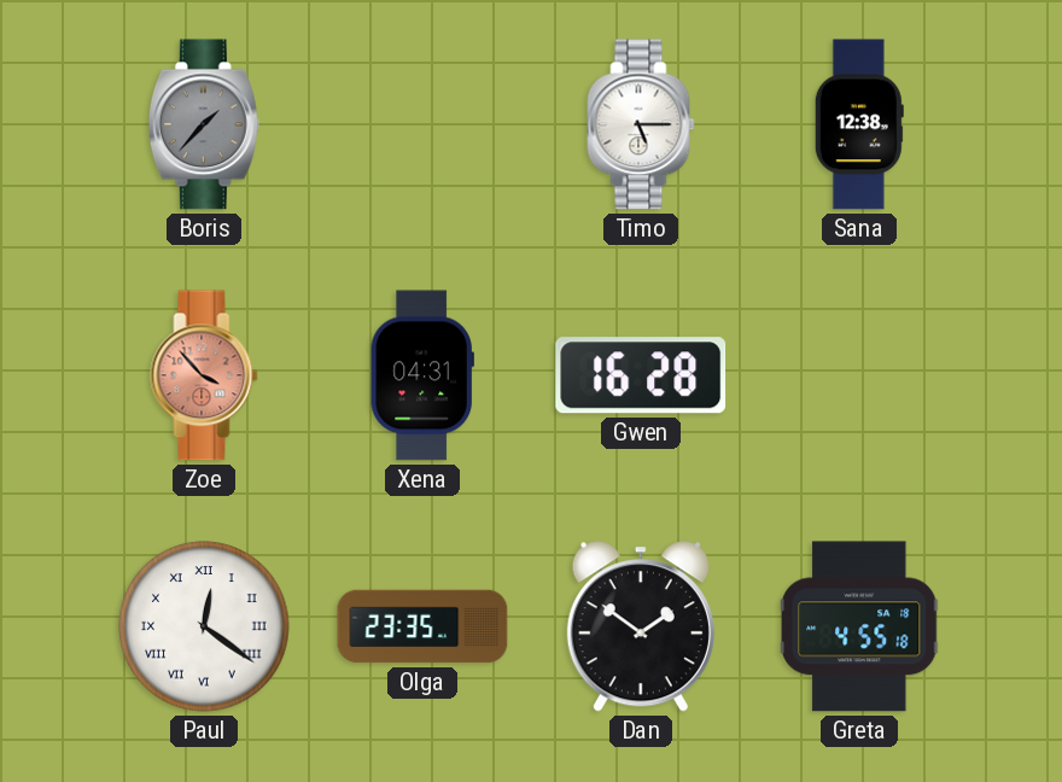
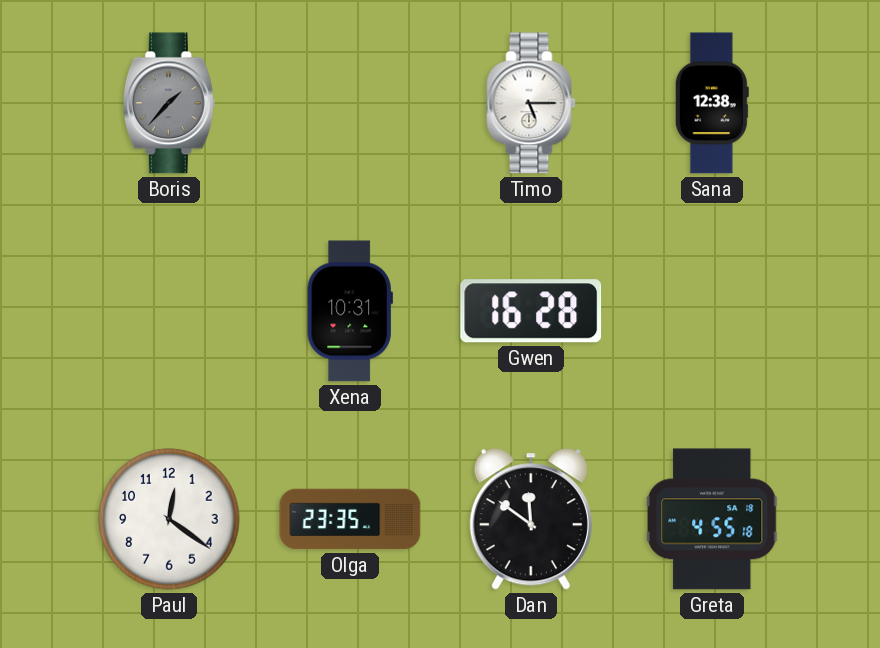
Zoe: 3:53 -> none (204, 375)
Xena: 04:31 -> 10:31 (350, 311)
Paul numerals: Roman -> Arabic (169, 519)
Dan: 1:51 -> 11:51 (531, 519)
